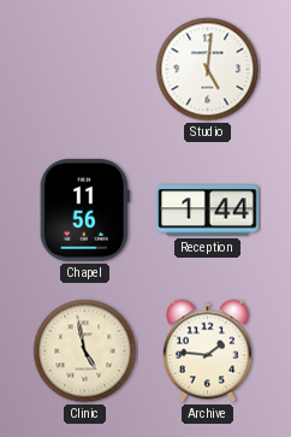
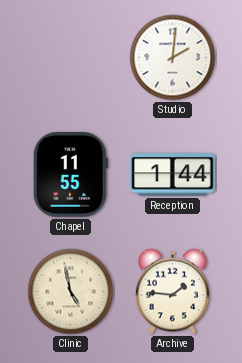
Studio: 5:01 -> 2:01 (173, 58)
Chapel: 11:56 -> 11:55 (70, 175)
